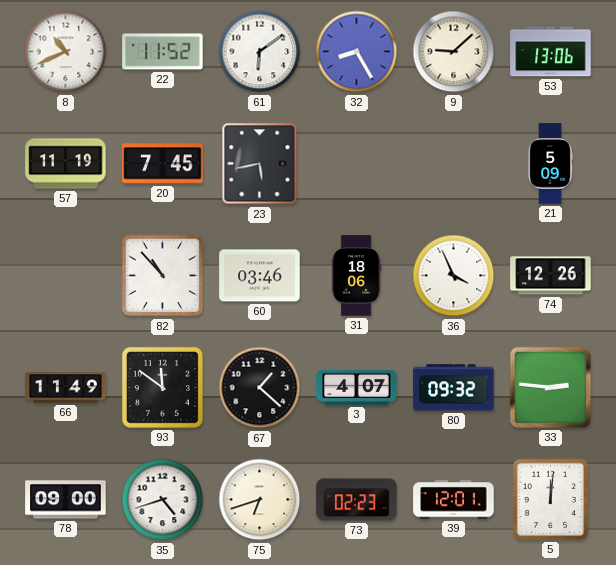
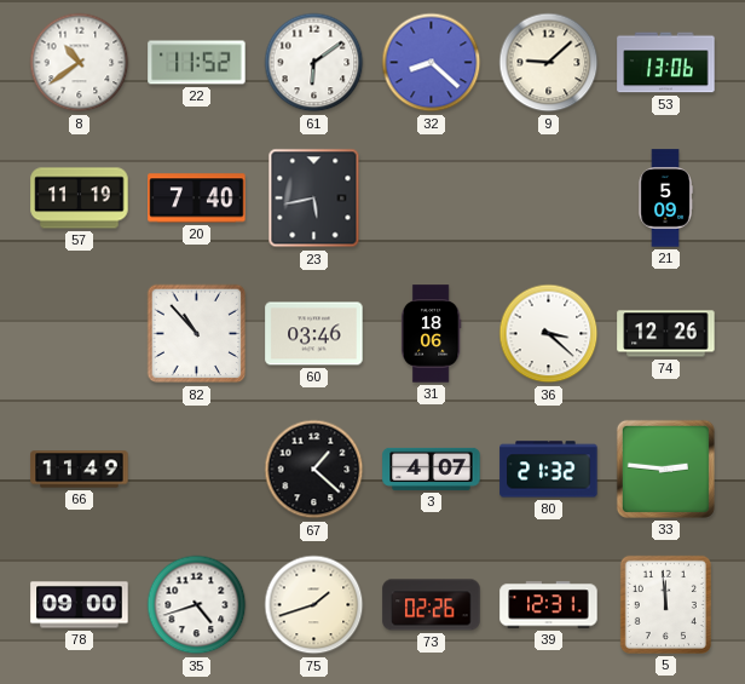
8: 10:41 -> 10:39 (80, 63)
32: 8:25 -> 8:22 (432, 63)
20: 7:45 -> 7:40 (197, 199)
36: 3:56 -> 3:22 (549, 334)
93: 11:51 -> none (162, 387)
80: 09:32 -> 21:32 (549, 470)
75: 6:42 -> 1:42 (314, 605)
73: 02:23 -> 02:26 (432, 605)
39: 12:01 -> 12:31 (549, 605)
5: 12:01 -> 11:59 (665, 604)
